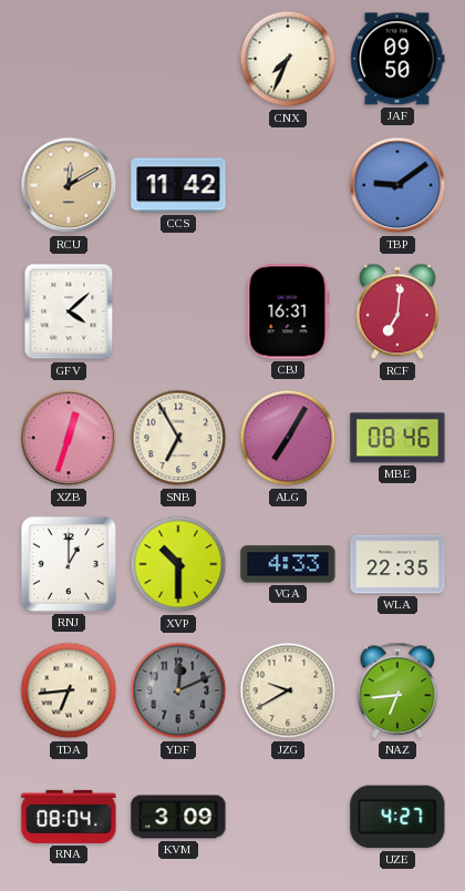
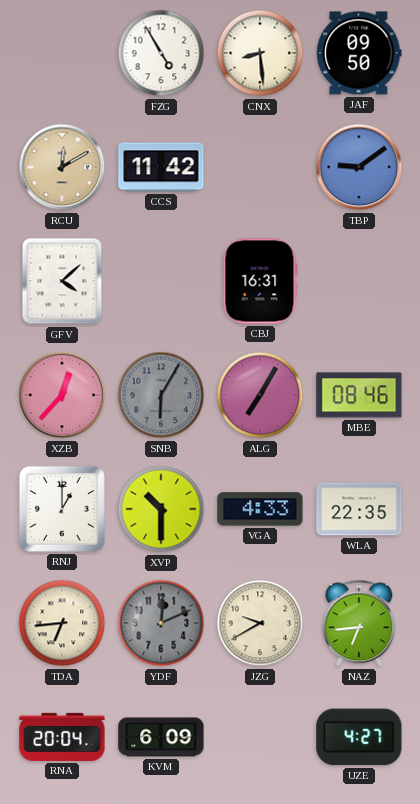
FZG: none -> 4:55 (161, 53)
CNX: 7:34 -> 8:29 (260, 53)
RCF: 7:01 -> none (399, 311)
XZB: 12:33 -> 12:37 (62, 395)
SNB: 6:55 -> 6:05 (161, 395)
SNB dial: cream -> grey (161, 395)
RNA: 08:04 -> 20:04 (62, 737)
KVM: 3:09 -> 6:09 (161, 737)
